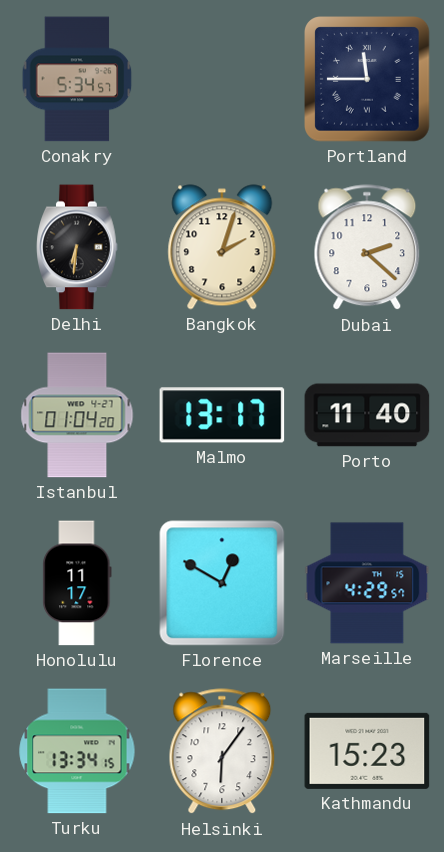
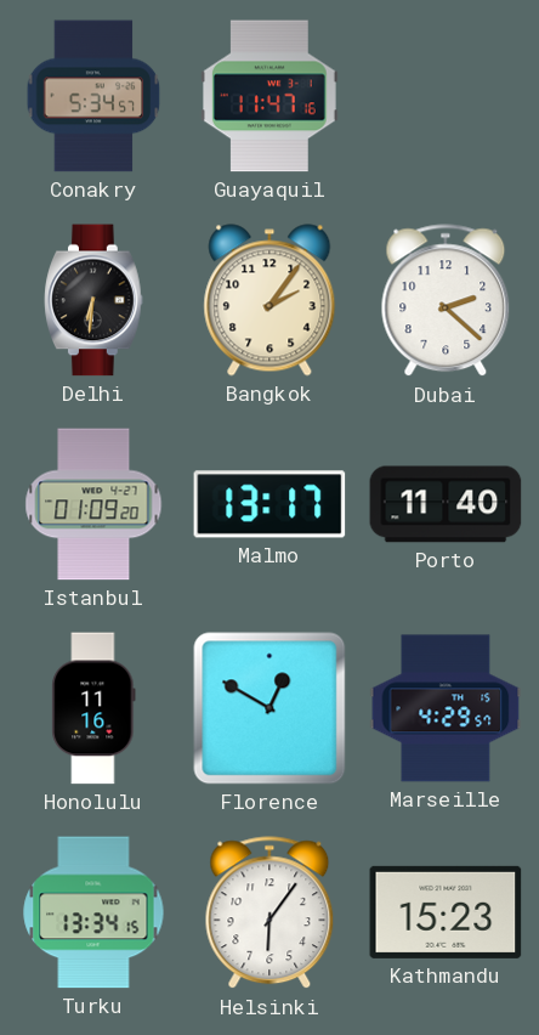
Guayaquil: none -> 11:47 (269, 96)
Portland: 11:45 -> none (368, 80)
Bangkok: 2:03 -> 2:06 (269, 300)
Istanbul: 01:04 -> 01:09 (93, 504)
Honolulu: 11:17 -> 11:16 (93, 708)
